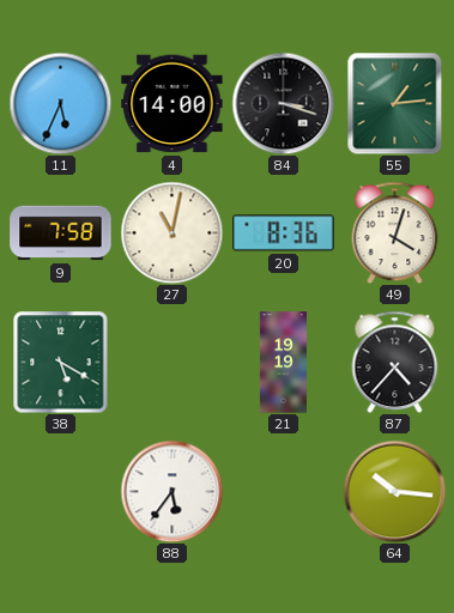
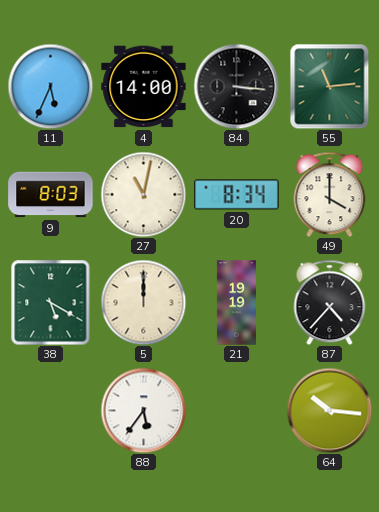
84: 3:18 -> 3:16 (236, 86)
55: 1:14 -> 11:14 (330, 86)
9: 7:58 -> 8:03 (51, 195)
20: 8:36 -> 8:34 (237, 195)
49: 4:03 -> 4:00 (330, 194)
5: none -> 12:00 (143, 302)
